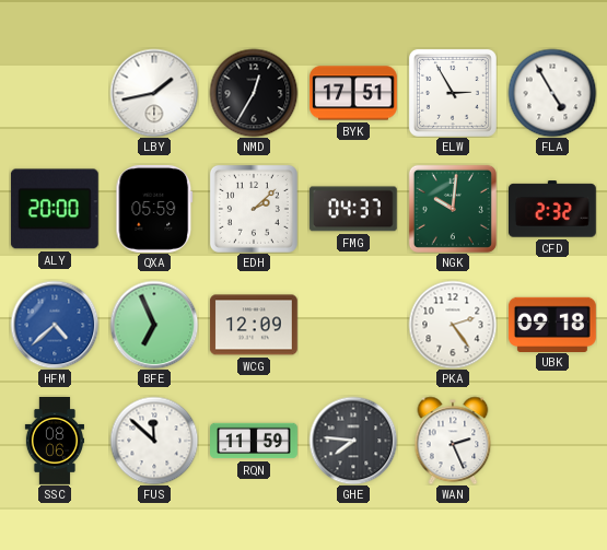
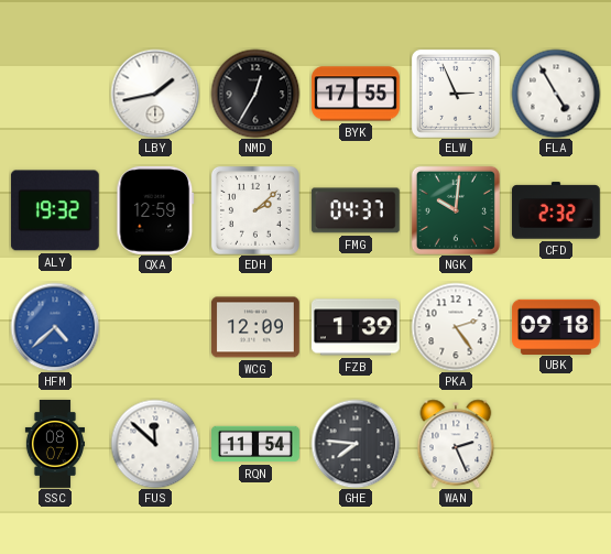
BYK: 17:51 -> 17:55 (357, 94)
ELW: 2:55 -> 2:56 (456, 94)
ALY: 20:00 -> 19:32 (55, 210)
QXA: 05:59 -> 12:59 (155, 210)
BFE: 6:56 -> none (154, 325)
FZB: none -> 1:39 (356, 327)
SSC: 08:06 -> 08:07 (54, 444)
RQN: 11:59 -> 11:54 (257, 444)
